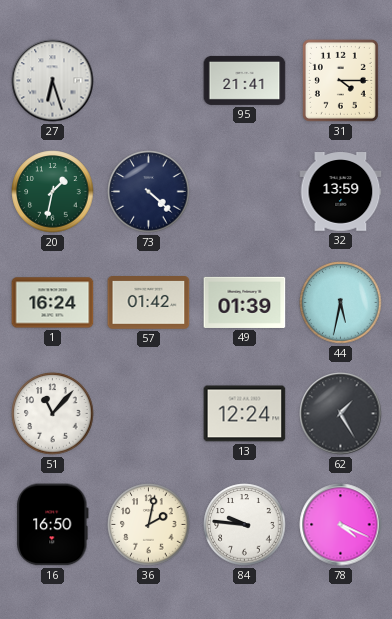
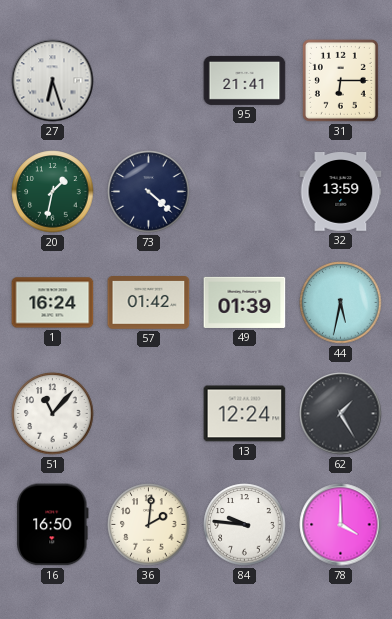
31: 4:15 -> 6:15 (340, 80)
36: 2:02 -> 2:01 (149, 525)
78: 4:19 -> 4:00 (341, 525)
